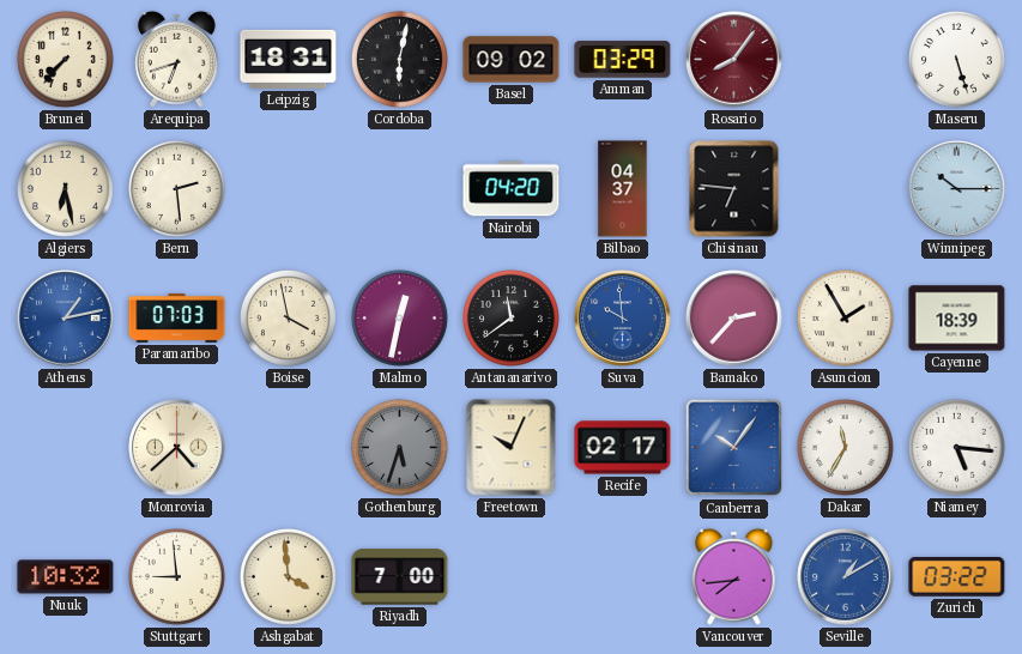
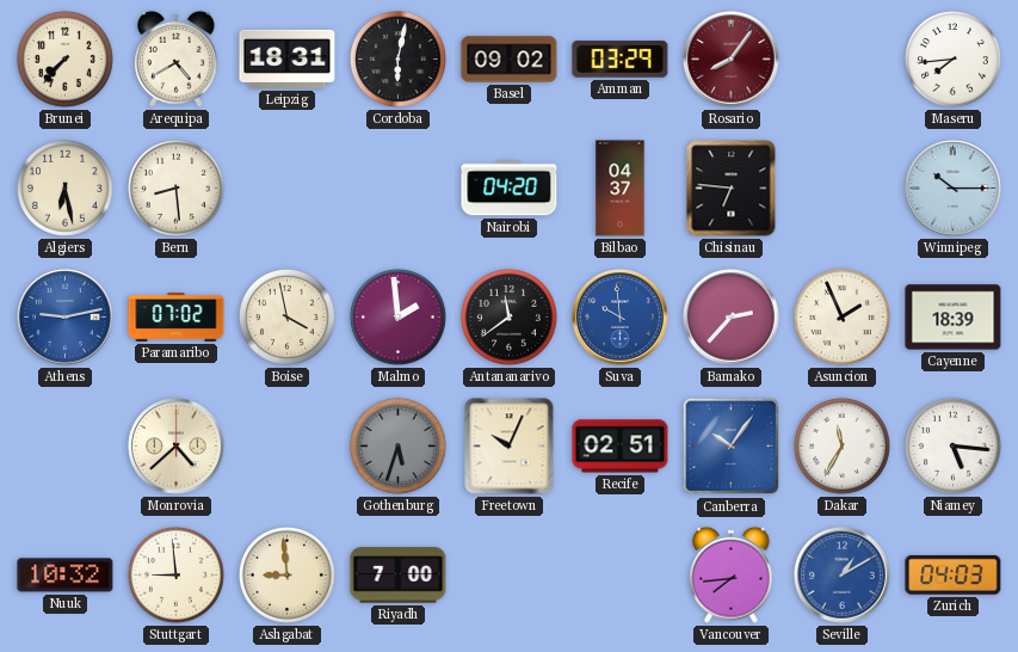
Arequipa: 6:42 -> 4:40 (177, 59)
Maseru: 5:27 -> 7:44 (952, 59)
Bern: 2:29 -> 8:29 (175, 187)
Athens: 1:13 -> 9:13 (66, 318)
Paramaribo: 07:03 -> 07:02 (177, 318)
Malmo: 12:32 -> 1:59 (397, 316)
Asuncion: 1:55 -> 1:56 (841, 316)
Recife: 02:17 -> 02:51 (621, 447)
Ashgabat: 3:59 -> 8:59 (286, 574)
Zurich: 03:22 -> 04:03 (954, 574)
